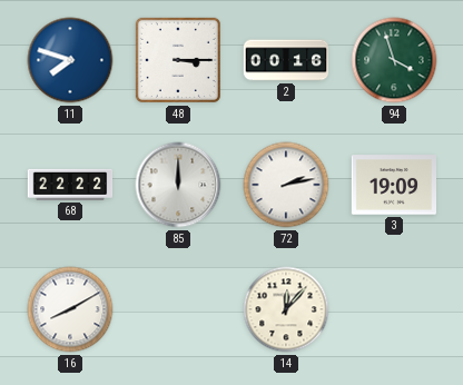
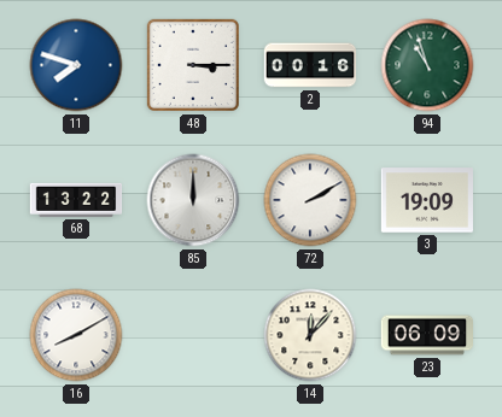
94: 3:57 -> 10:57 (427, 65)
68: 22:22 -> 13:22 (76, 200)
72: 2:13 -> 2:10 (310, 200)
23: none -> 06:09 (427, 335)
